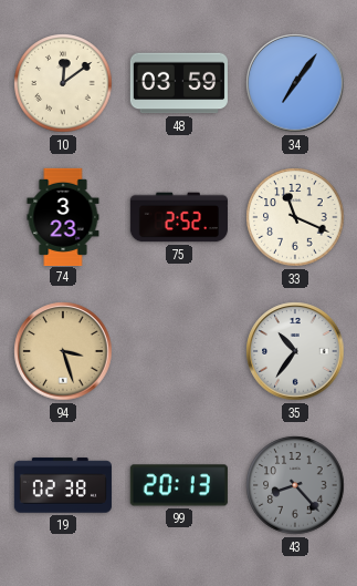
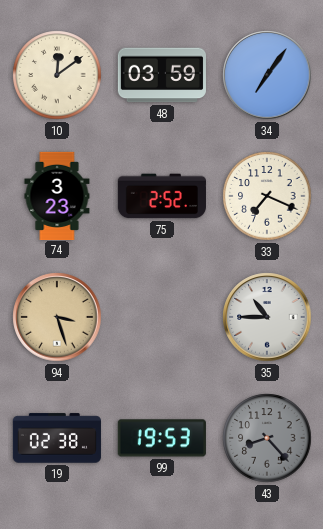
33: 11:19 -> 7:19 (267, 196)
35: 10:36 -> 10:45 (267, 317)
99: 20:13 -> 19:53 (162, 438)
